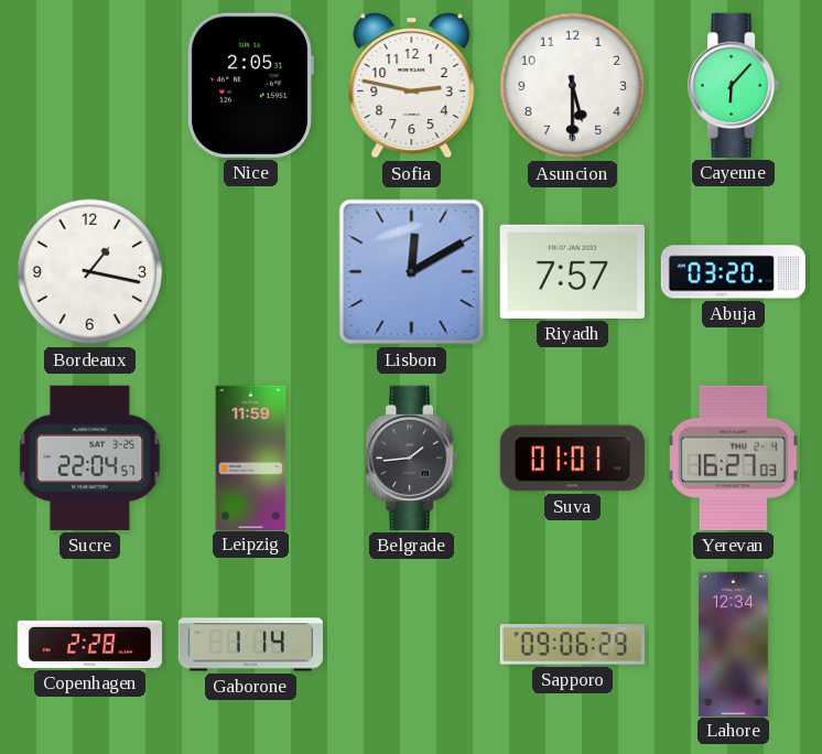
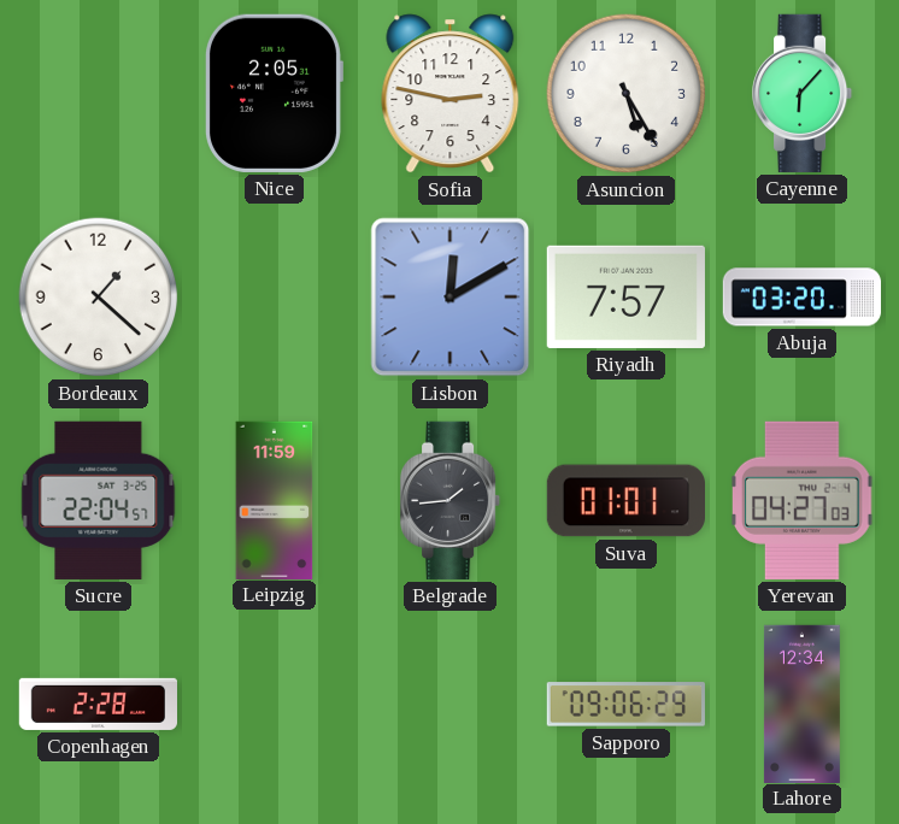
Asuncion: 5:30 -> 5:25 (627, 94)
Bordeaux: 1:17 -> 1:22 (99, 298)
Yerevan: 16:27 -> 04:27 (801, 500)
Gaborone: 1:14 -> none (250, 645)
